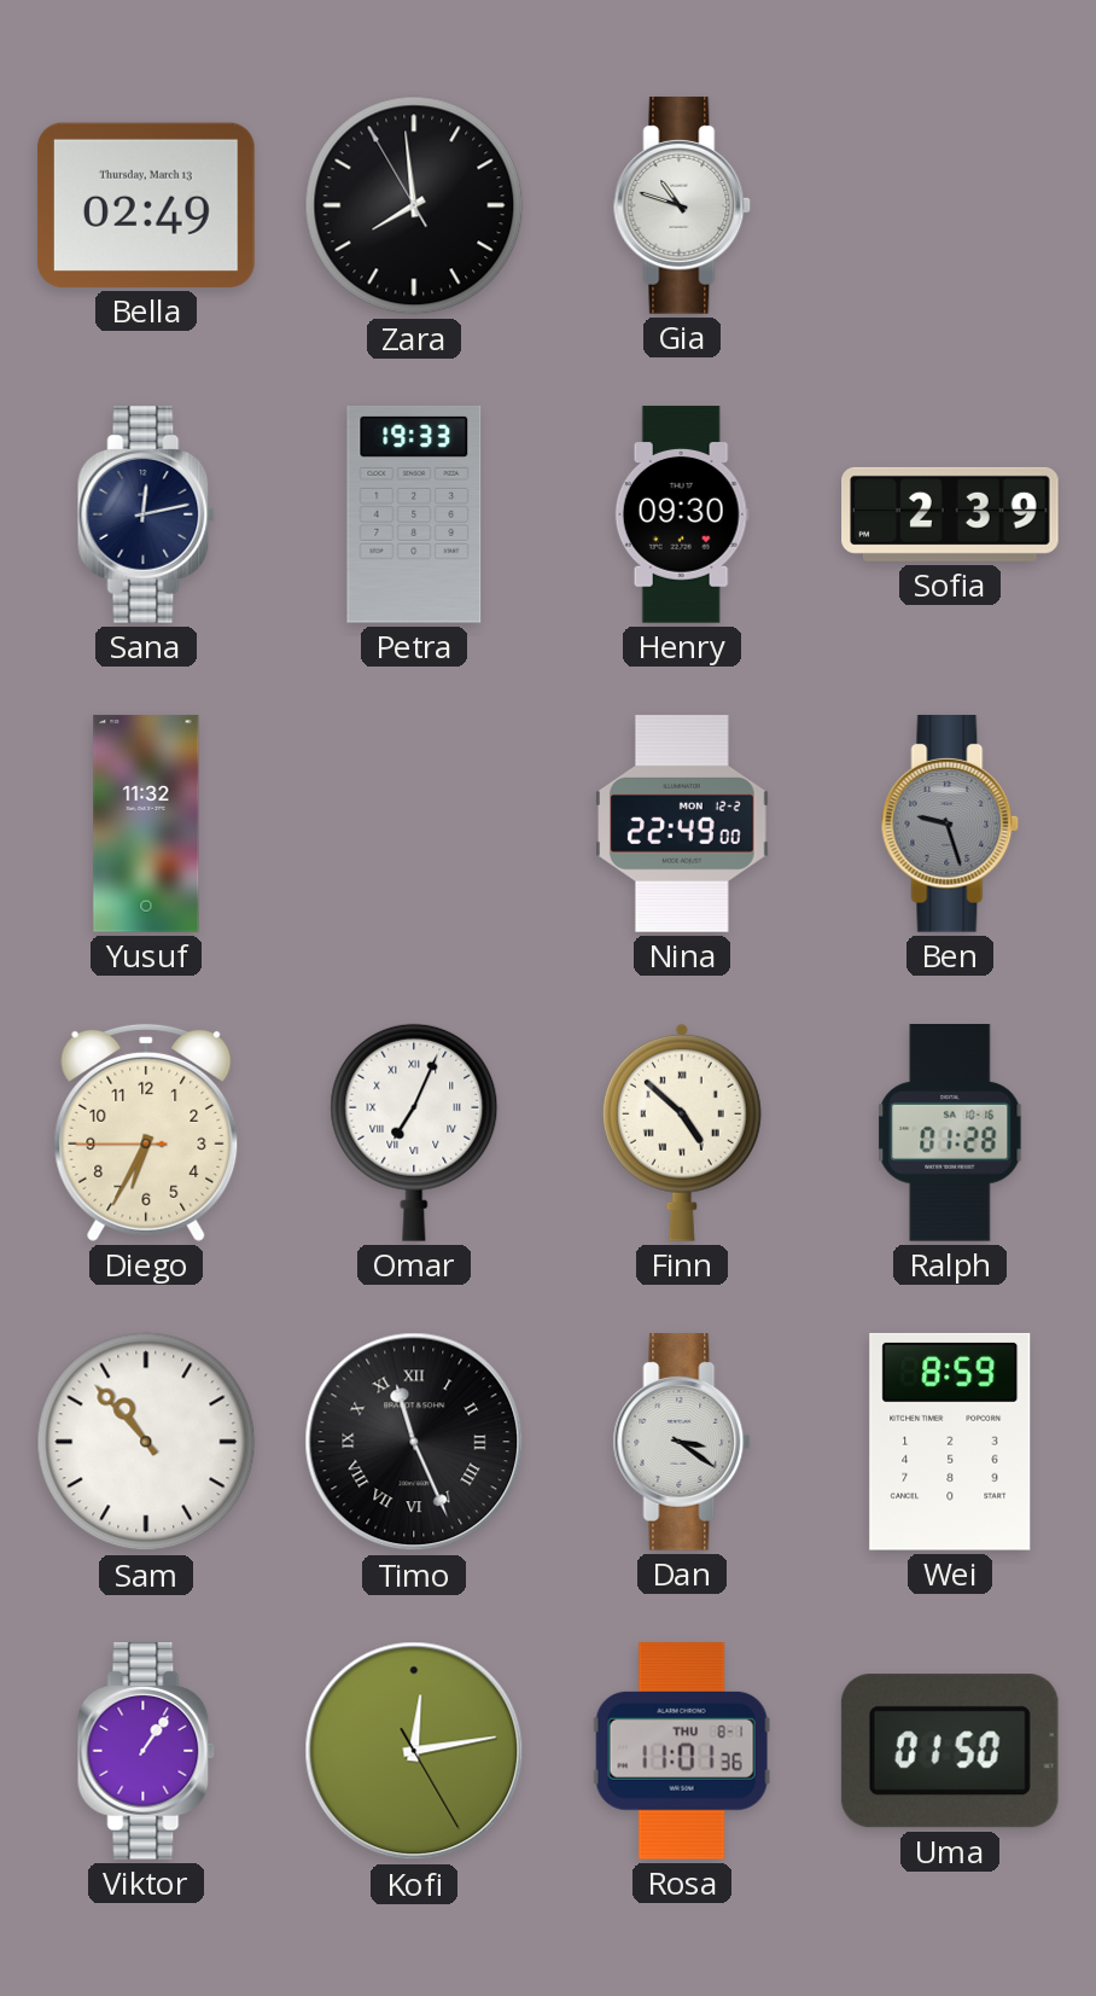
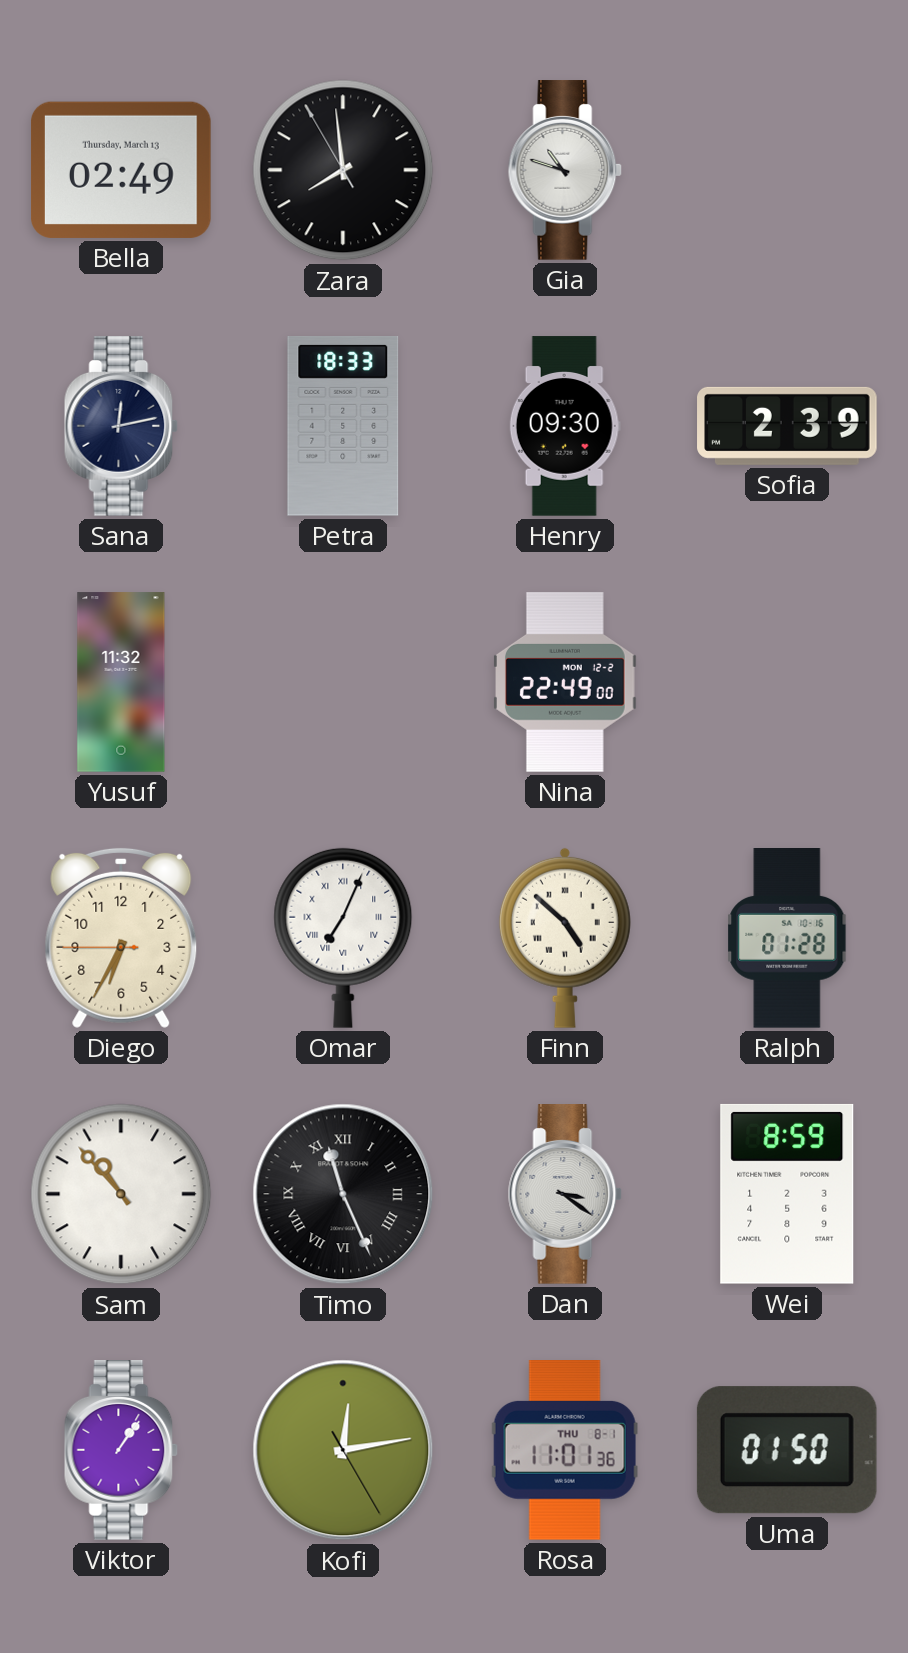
Petra: 19:33 -> 18:33 (343, 427)
Ben: 9:27 -> none (950, 824)
